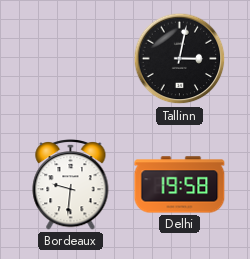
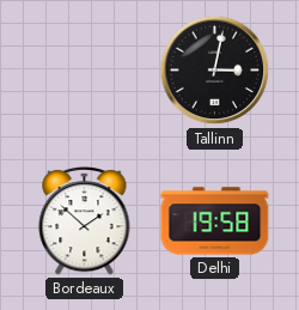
Bordeaux: 9:31 -> 1:52 (85, 221)
